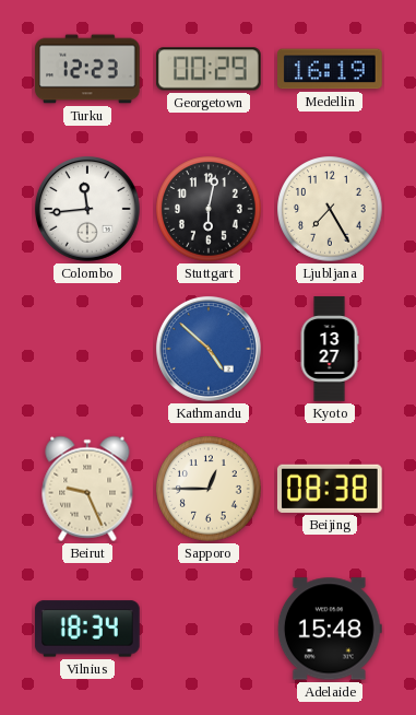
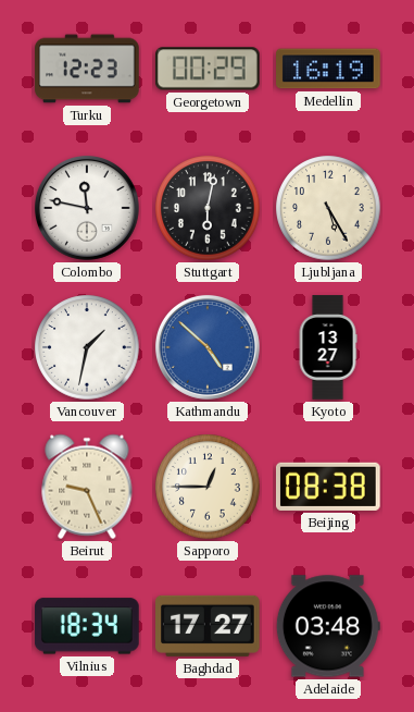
Colombo: 11:44 -> 11:47 (87, 208)
Ljubljana: 7:25 -> 5:25 (328, 208)
Vancouver: none -> 1:32 (87, 347)
Baghdad: none -> 17:27 (209, 626)
Adelaide: 15:48 -> 03:48 (328, 626)
